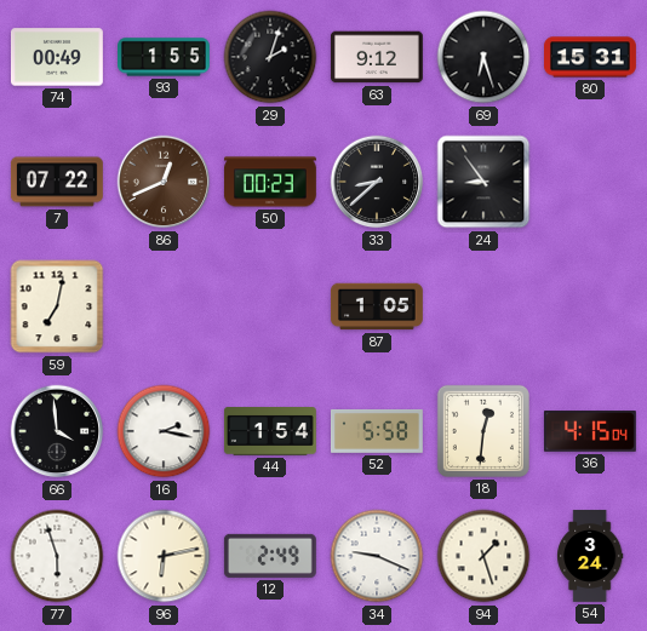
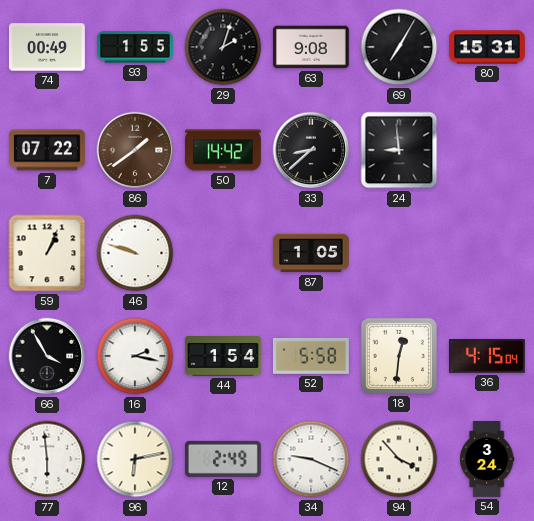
63: 9:12 -> 9:08 (311, 47)
69: 6:27 -> 7:05 (399, 47)
86: 12:41 -> 1:39 (135, 150)
50: 00:23 -> 14:42 (223, 150)
24: 8:54 -> 8:59 (399, 150)
59: 7:02 -> 1:04 (47, 253)
46: none -> 9:48 (135, 253)
66: 3:59 -> 3:55 (47, 356)
77: 5:57 -> 5:59 (47, 459)
94: 1:27 -> 3:53 (399, 459)
